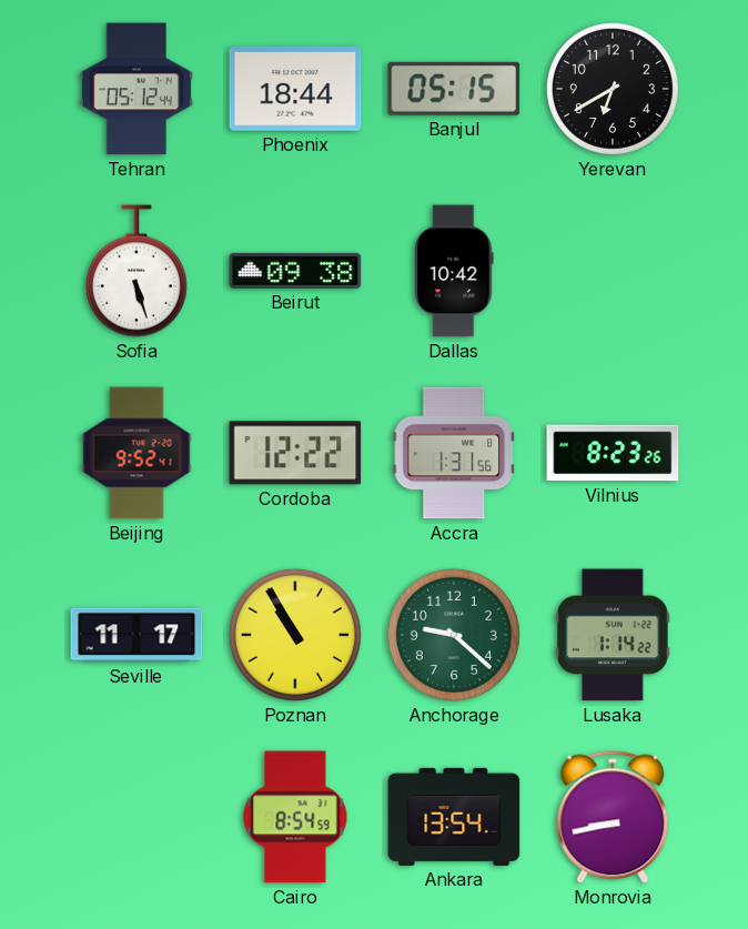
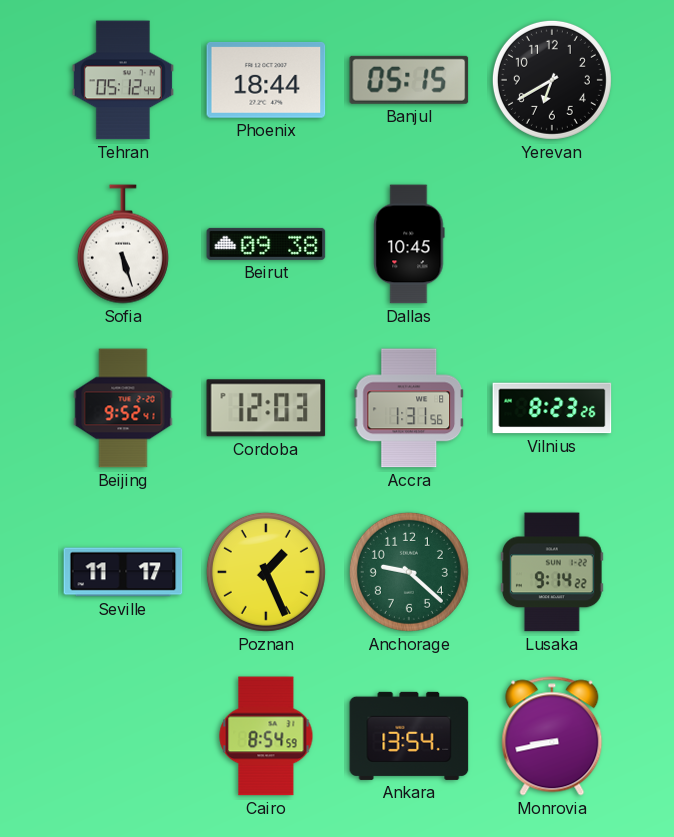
Dallas: 10:42 -> 10:45 (409, 244)
Cordoba: 12:22 -> 12:03 (266, 408)
Poznan: 10:55 -> 1:26 (266, 572)
Lusaka: 1:14 -> 9:14 (552, 572)
